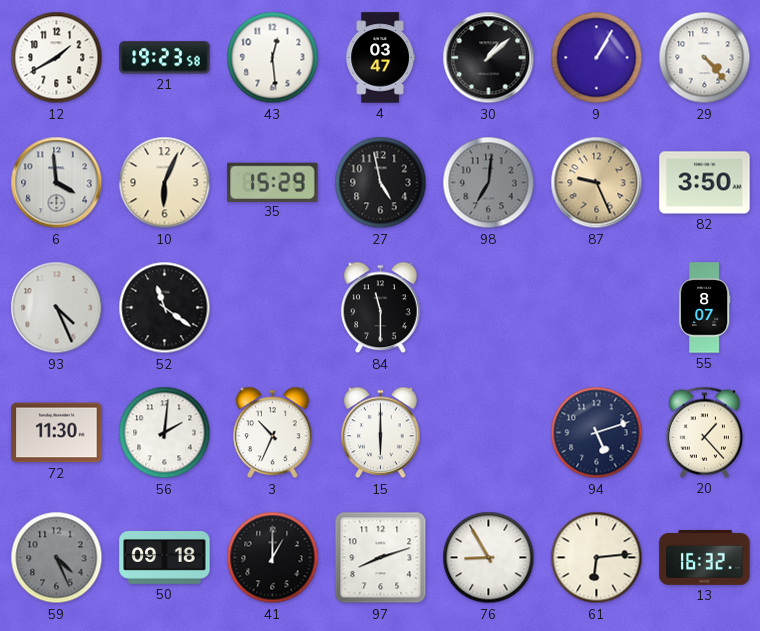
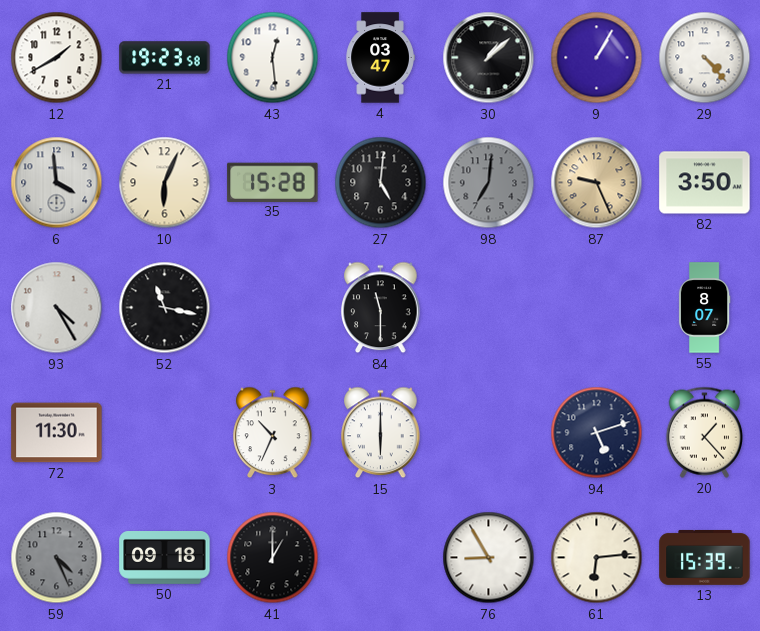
35: 15:29 -> 15:28 (273, 182)
27: 4:58 -> 5:01 (381, 183)
93: 4:26 -> 4:25 (57, 308)
52: 11:21 -> 11:17 (165, 308)
56: 2:01 -> none (165, 433)
97: 8:12 -> none (381, 558)
13: 16:32 -> 15:39 (705, 557)
